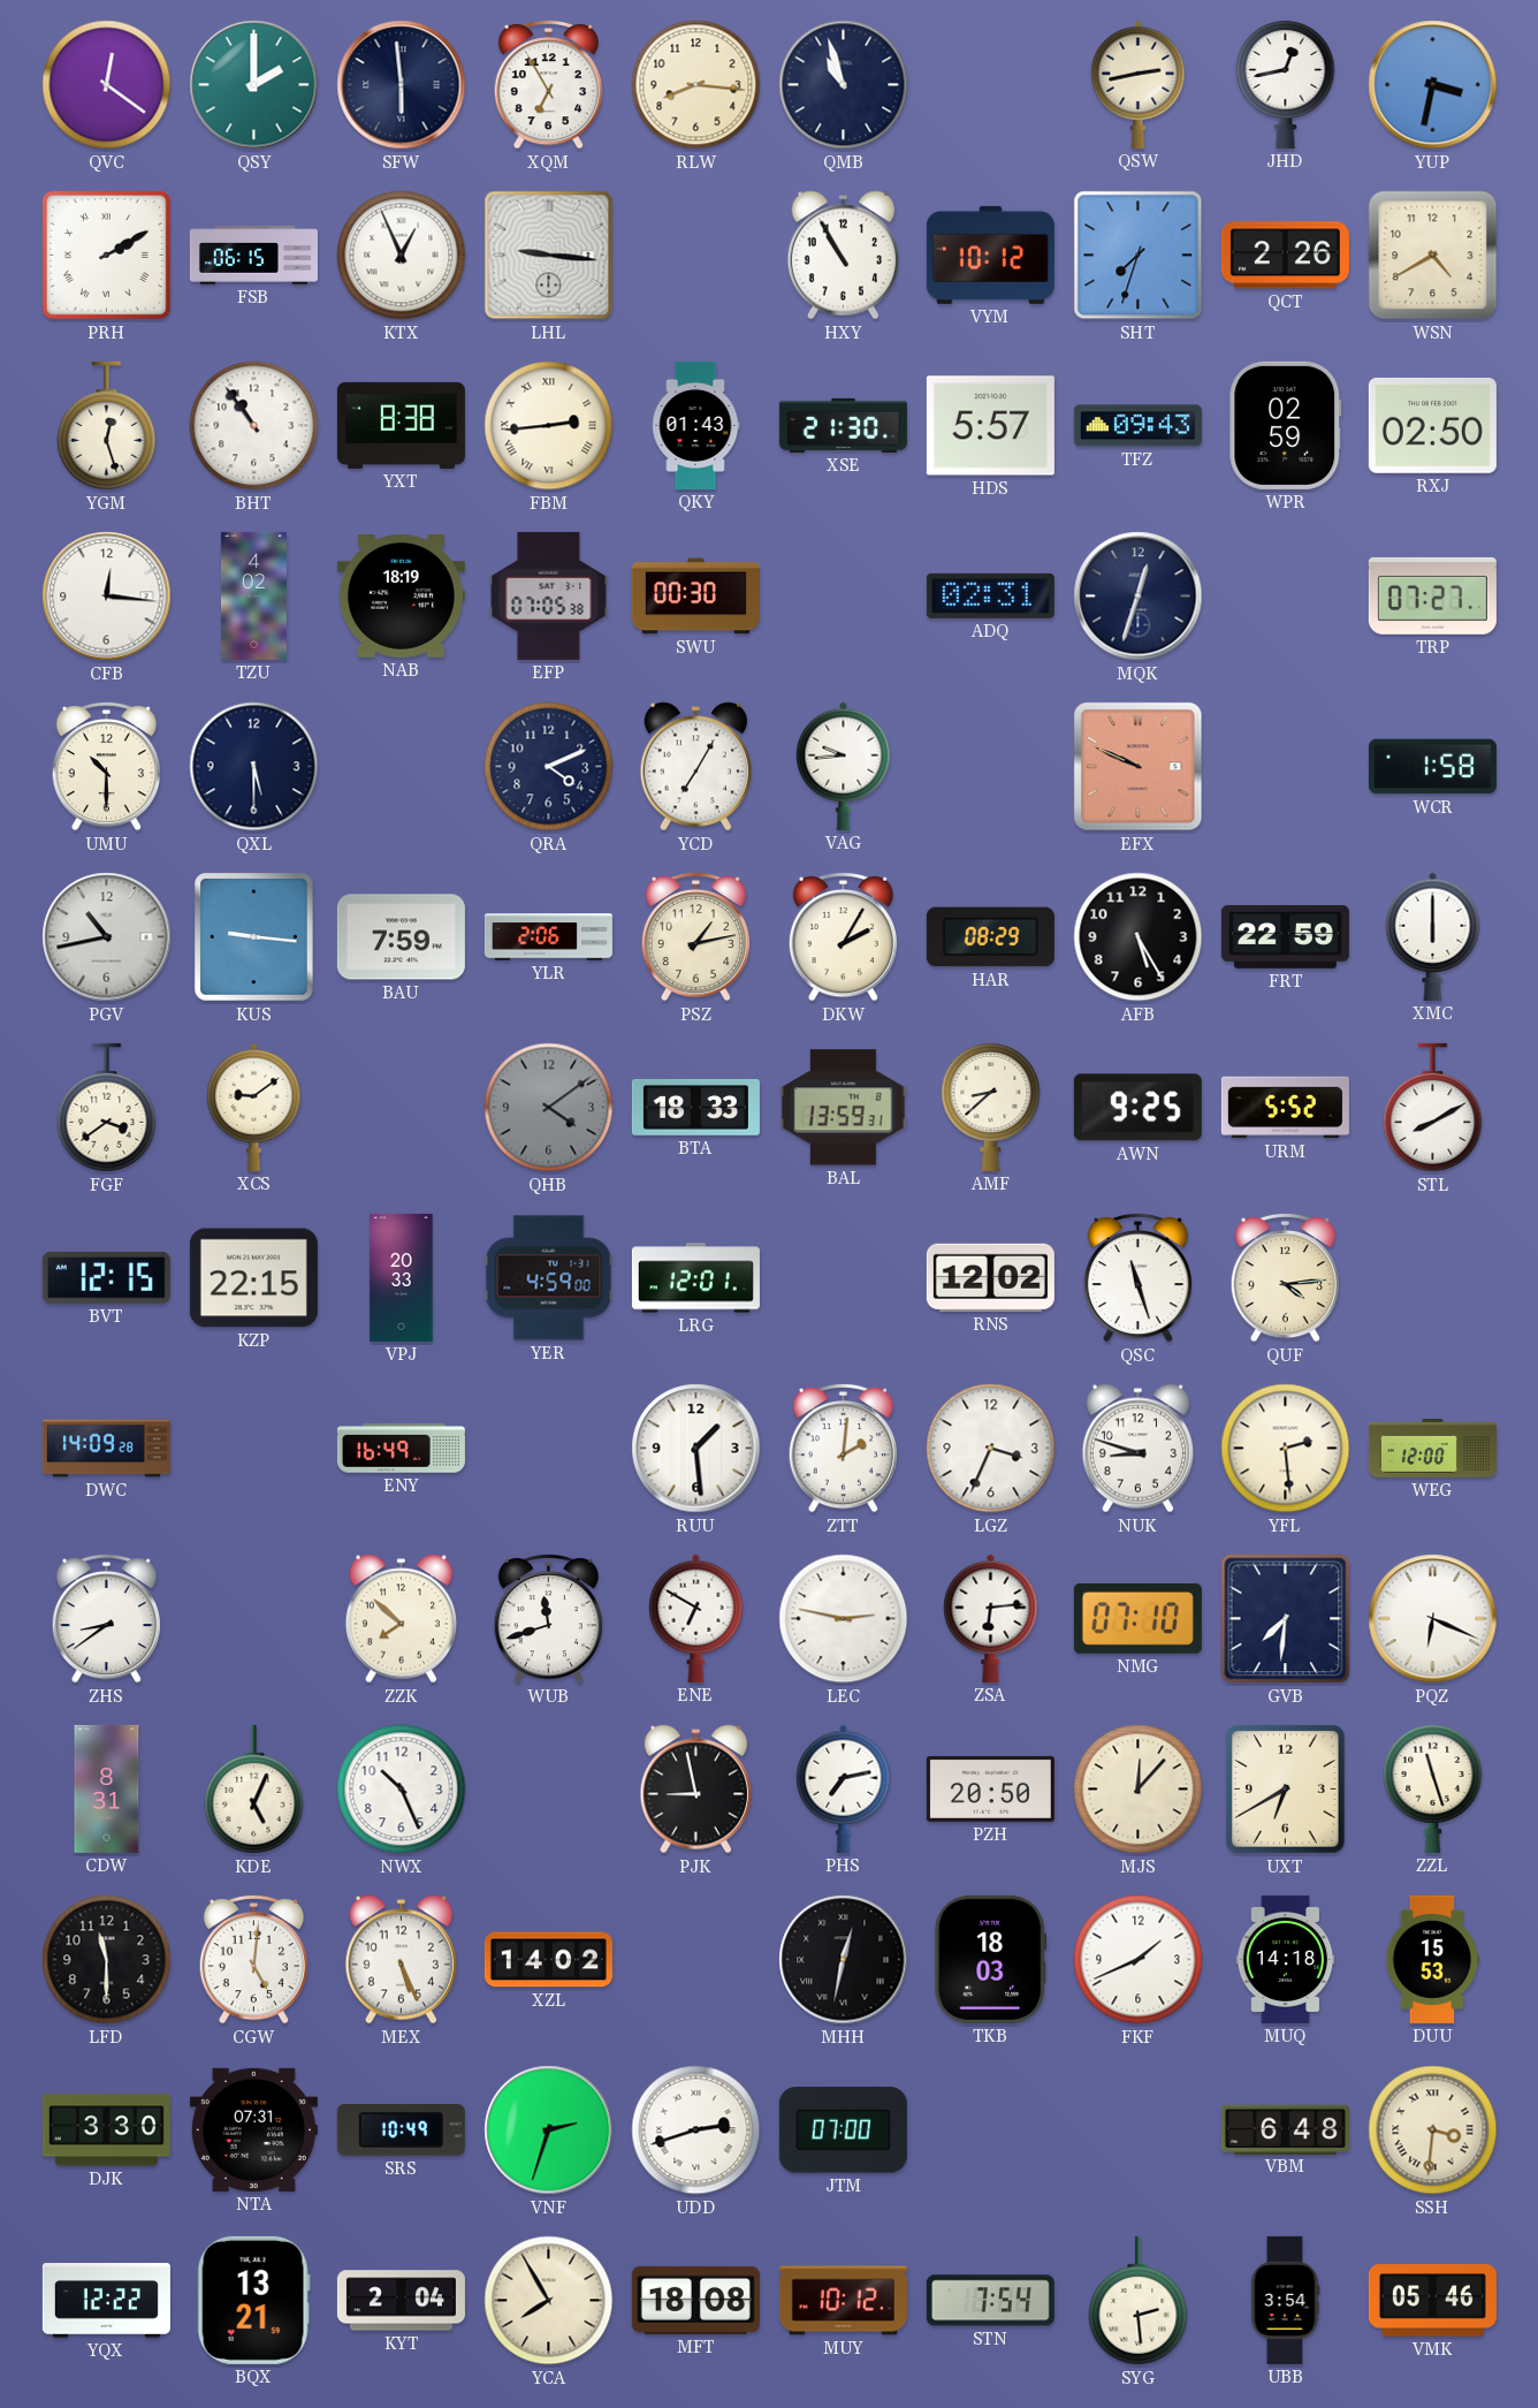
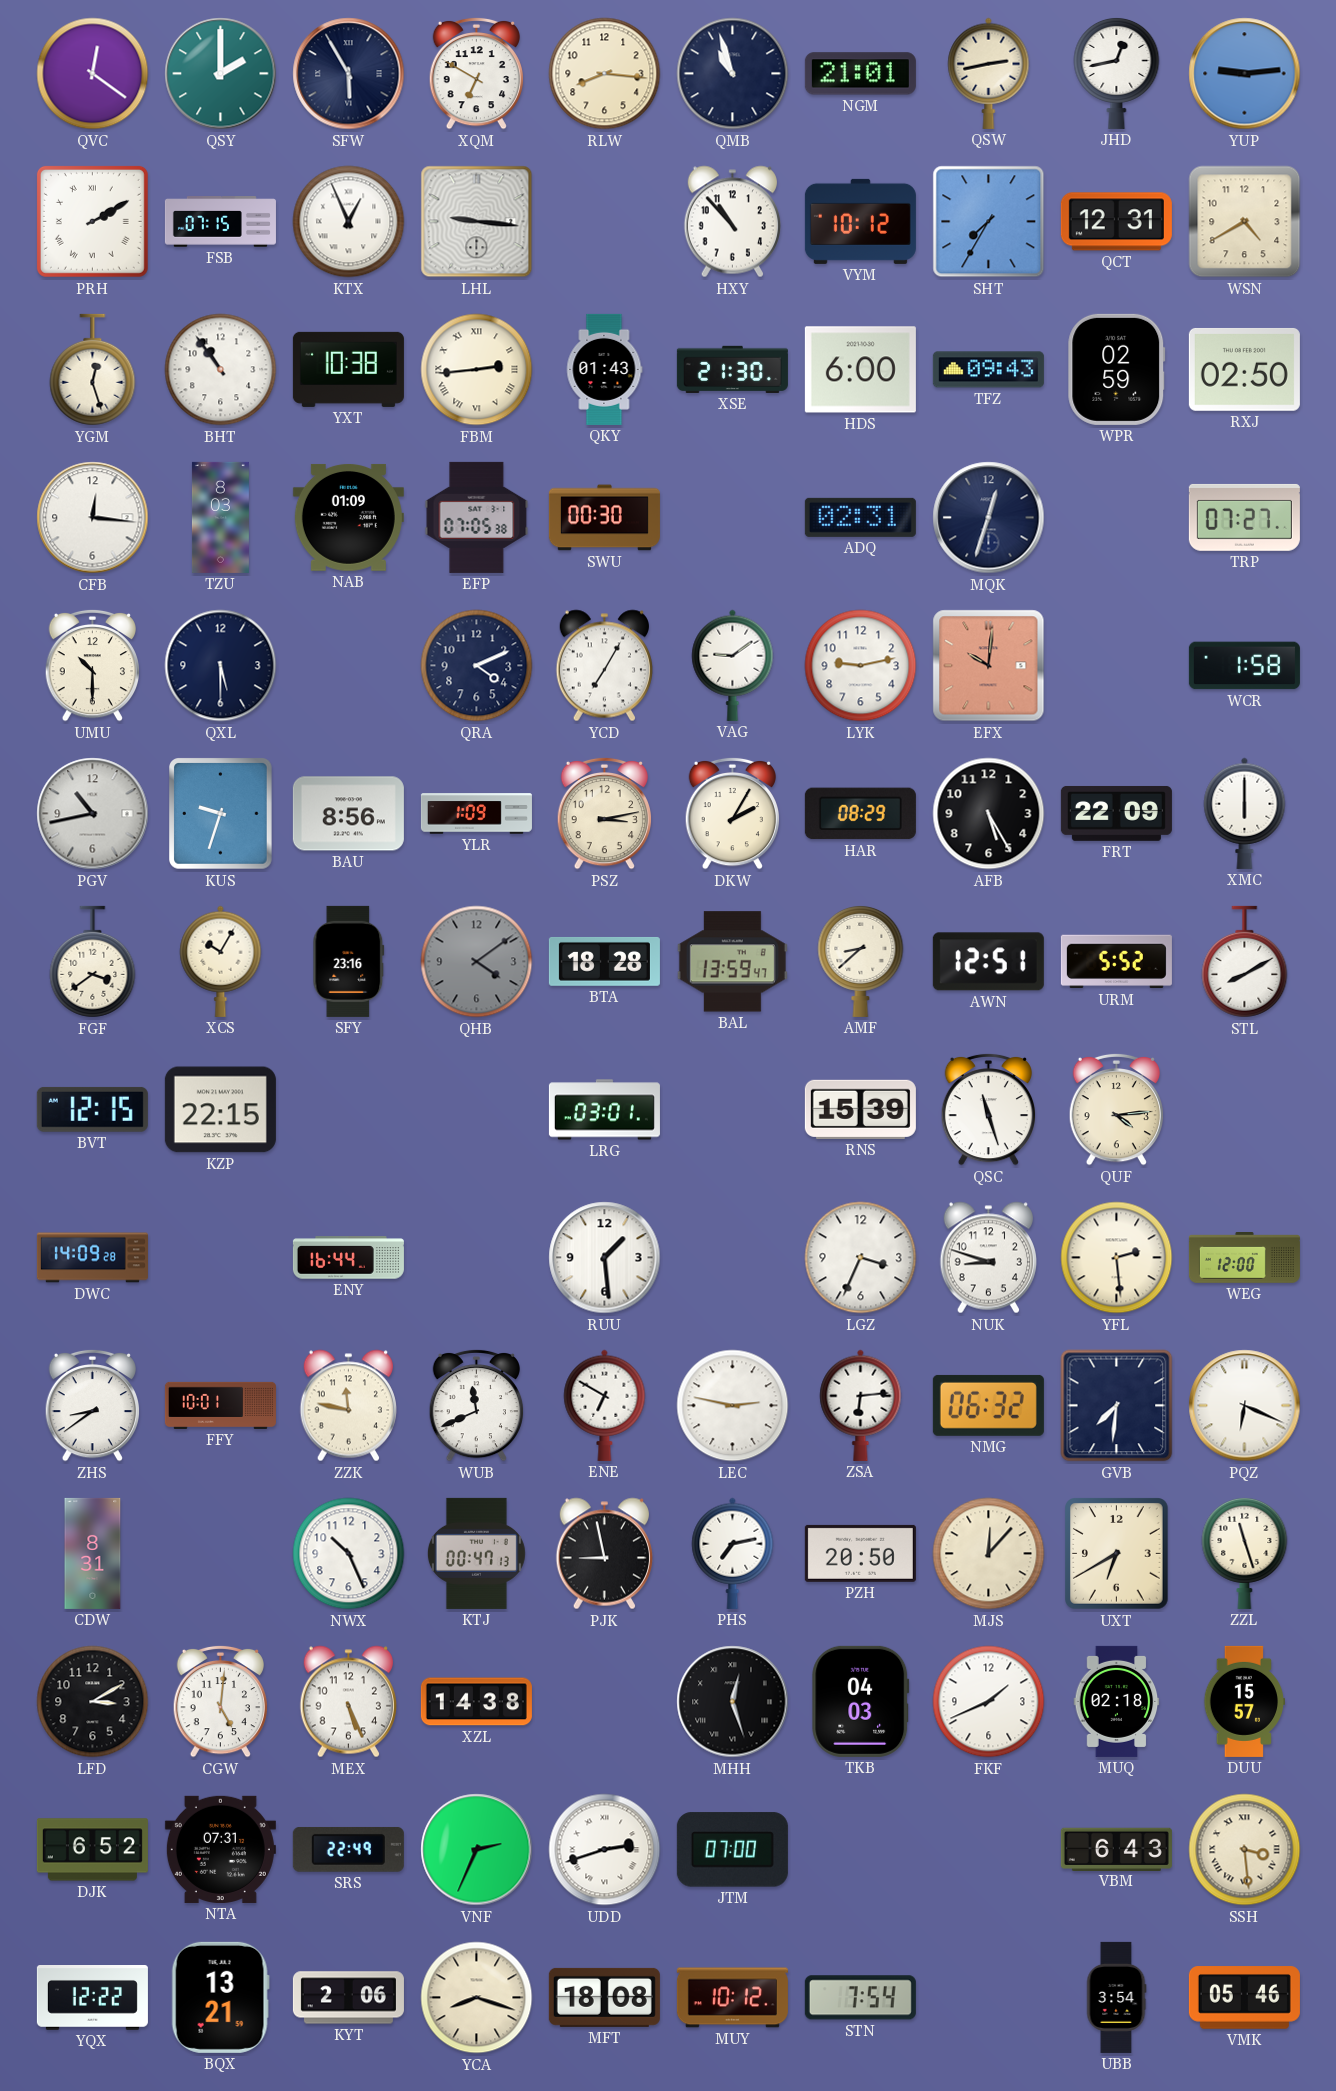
SFW: 5:59 -> 5:55 (349, 74)
XQM: 6:55 -> 6:50 (476, 73)
NGM: none -> 21:01 (860, 74)
YUP: 3:32 -> 9:14 (1245, 74)
FSB: 06:15 -> 07:15 (220, 222)
HXY: 10:55 -> 10:53 (732, 222)
SHT: 7:33 -> 7:35 (989, 222)
QCT: 2:26 -> 12:31 (1116, 222)
YXT: 8:38 -> 10:38 (348, 369)
HDS: 5:57 -> 6:00 (860, 370)
TZU: 4:02 -> 8:03 (220, 517)
NAB: 18:19 -> 01:09 (348, 517)
VAG: 9:44 -> 9:09 (733, 665)
LYK: none -> 9:13 (861, 666)
EFX: 9:49 -> 10:01 (989, 666)
KUS: 9:16 -> 9:33 (221, 814)
BAU: 7:59 -> 8:56 (348, 814)
YLR: 2:06 -> 1:09 (476, 814)
PSZ: 1:13 -> 3:13 (604, 813)
FRT: 22:59 -> 22:09 (1116, 813)
XCS: 9:09 -> 10:05 (221, 961)
SFY: none -> 23:16 (349, 961)
BTA: 18:33 -> 18:28 (604, 961)
BAL: 13:59:31 -> 13:59:47 (732, 962)
AWN: 9:25 -> 12:51 (988, 962)
VPJ: 20:33 -> none (402, 1277)
YER: 4:59 -> none (549, 1278)
LRG: 12:01 -> 03:01 (604, 1110)
RNS: 12:02 -> 15:39 (860, 1109)
ENY: 16:49 -> 16:44 (348, 1258)
ZTT: 2:01 -> none (843, 1448)
FFY: none -> 10:01 (220, 1405)
ZZK: 7:52 -> 11:47 (348, 1406)
WUB: 11:42 -> 11:41 (476, 1405)
NMG: 07:10 -> 06:32 (988, 1405)
KDE: 5:04 -> none (254, 1790)
KTJ: none -> 00:47 (476, 1553)
LFD: 11:30 -> 3:10 (93, 1702)
XZL: 14:02 -> 14:38 (476, 1702)
MHH: 12:32 -> 12:27 (733, 1702)
TKB: 18:03 -> 04:03 (861, 1701)
MUQ: 14:18 -> 02:18 (1117, 1701)
DUU: 15:53 -> 15:57 (1243, 1701)
DJK: 3:30 -> 6:52 (92, 1850)
SRS: 10:49 -> 22:49 (348, 1849)
VNF: 2:33 -> 2:34 (477, 1850)
VBM: 6:48 -> 6:43 (1116, 1849)
SSH: 3:31 -> 3:29 (1245, 1850)
KYT: 2:04 -> 2:06 (348, 1998)
YCA: 7:55 -> 8:18 (477, 1998)
SYG: 2:29 -> none (1139, 2301)
